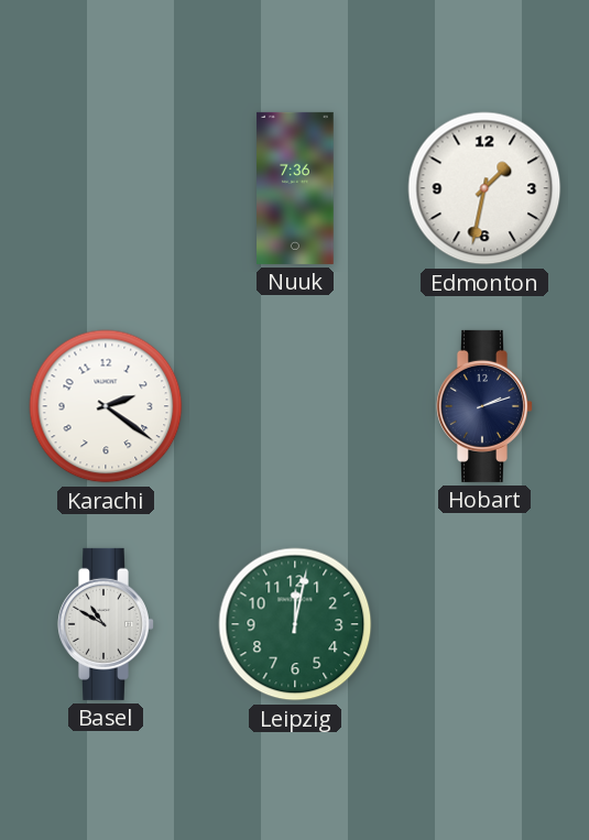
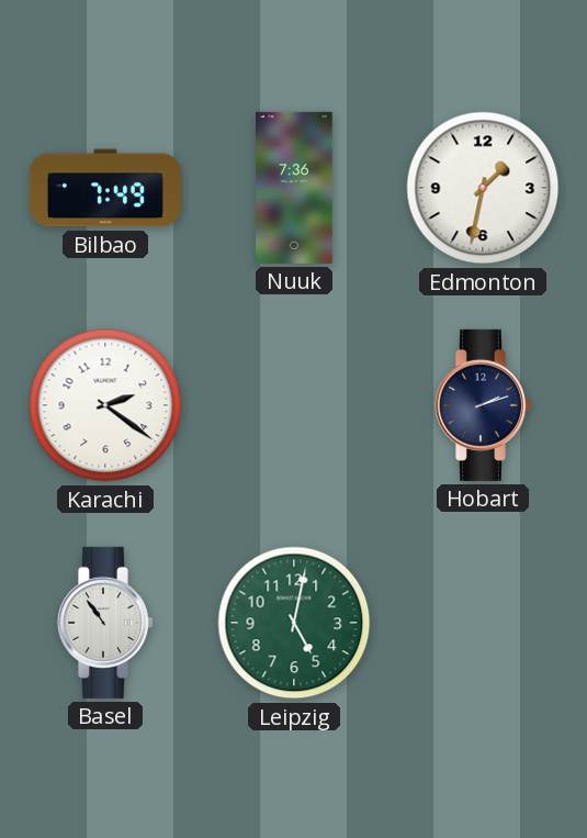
Bilbao: none -> 7:49 (105, 188)
Basel: 10:50 -> 10:54 (104, 623)
Leipzig: 12:02 -> 5:02 (294, 623)
